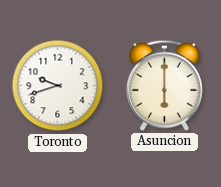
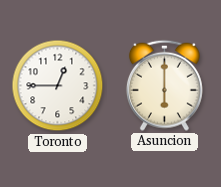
Toronto: 9:42 -> 12:45 (58, 86)
